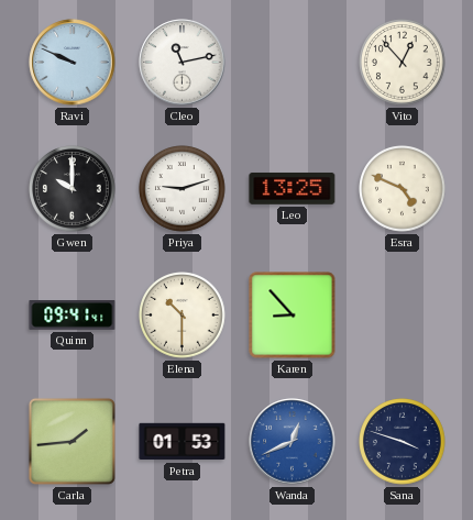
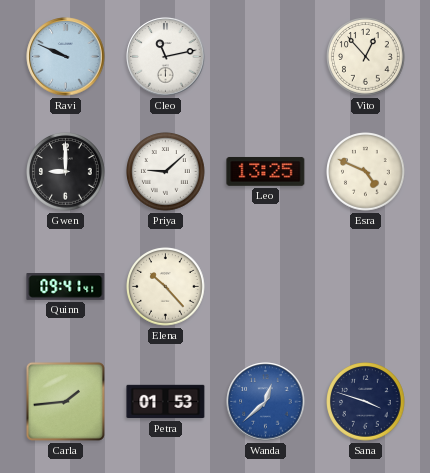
Gwen: 10:00 -> 9:00 (66, 172)
Priya: 9:12 -> 9:08 (166, 172)
Elena: 10:30 -> 10:23 (166, 287)
Karen: 8:53 -> none (293, 316)
Wanda: 12:41 -> 12:38 (266, 402)
